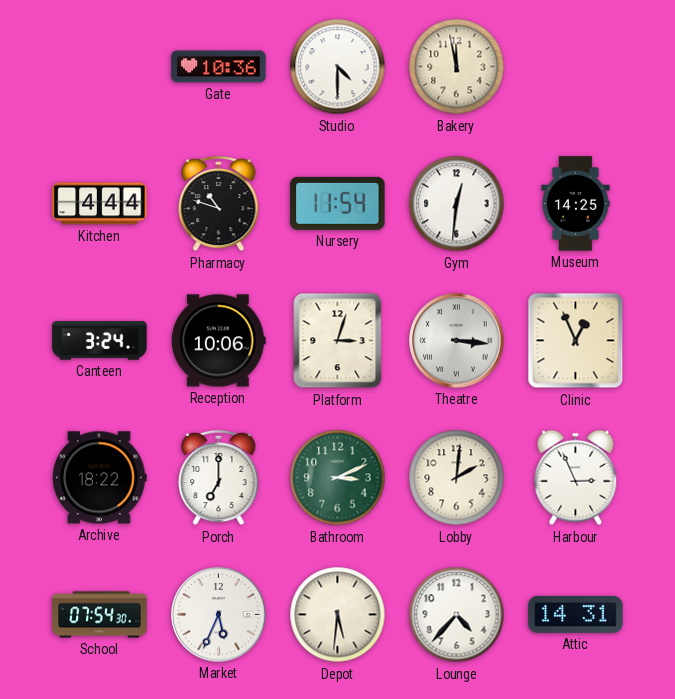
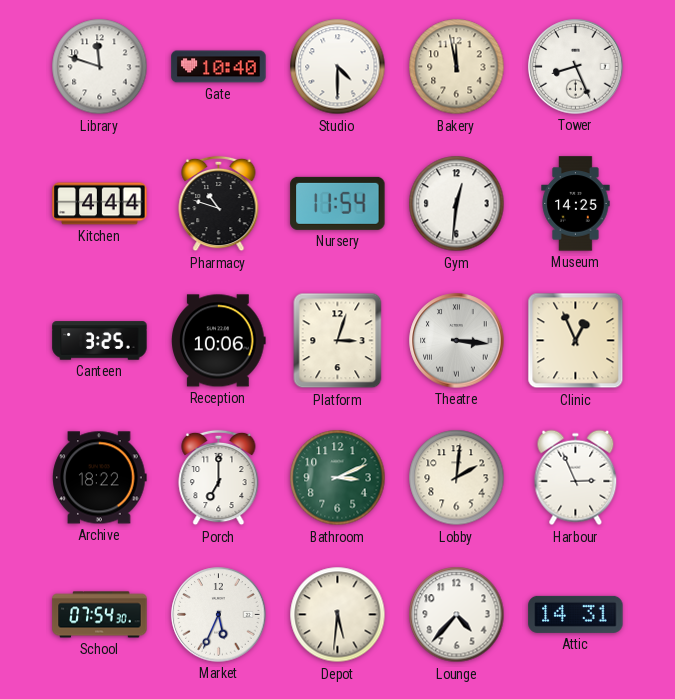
Library: none -> 11:48 (100, 67)
Gate: 10:36 -> 10:40 (219, 67)
Tower: none -> 8:26 (576, 67)
Canteen: 3:24 -> 3:25 (100, 341)
